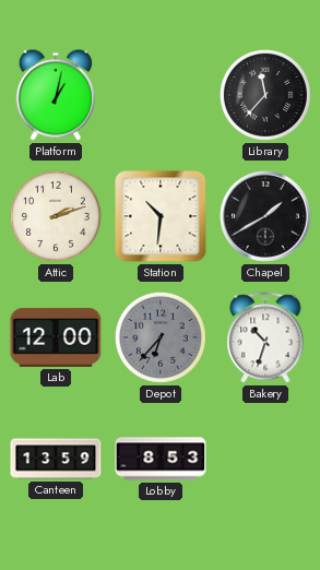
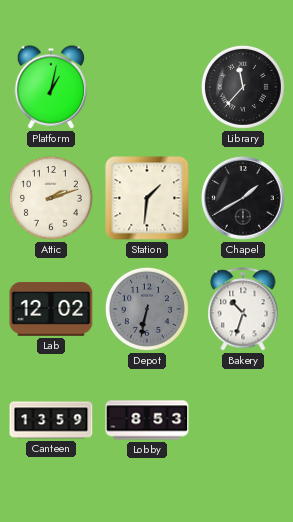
Station: 10:31 -> 1:31 (147, 198)
Lab: 12:00 -> 12:02 (51, 309)
Depot: 6:37 -> 6:32 (147, 309)
